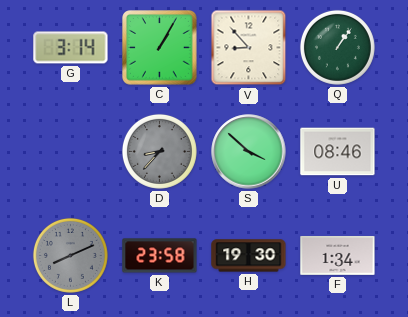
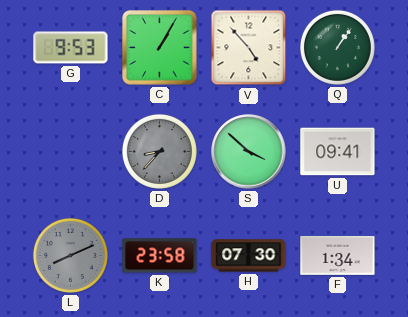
G: 3:14 -> 9:53 (71, 48)
V: 8:53 -> 4:53 (249, 48)
U: 08:46 -> 09:41 (338, 152)
H: 19:30 -> 07:30 (249, 256)
